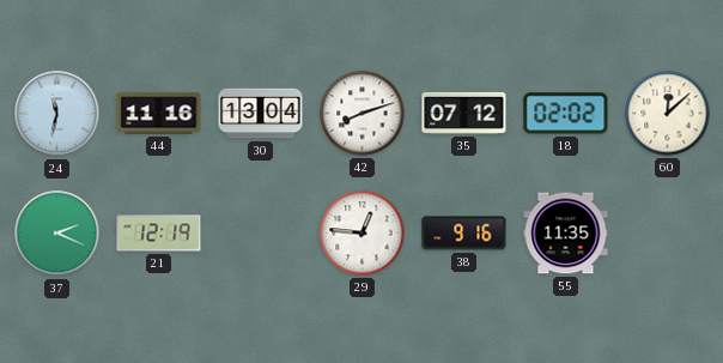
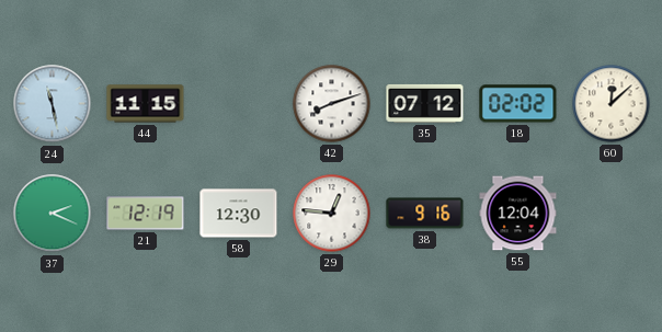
24: 11:32 -> 11:28 (53, 104)
44: 11:16 -> 11:15 (146, 104)
30: 13:04 -> none (261, 114)
58: none -> 12:30 (239, 214)
55: 11:35 -> 12:04 (518, 214)
